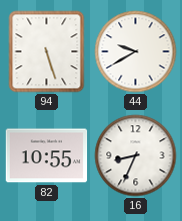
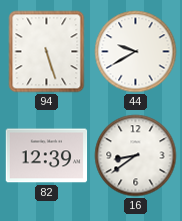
82: 10:55 -> 12:39 (47, 156)
16: 8:34 -> 8:39 (136, 156)
